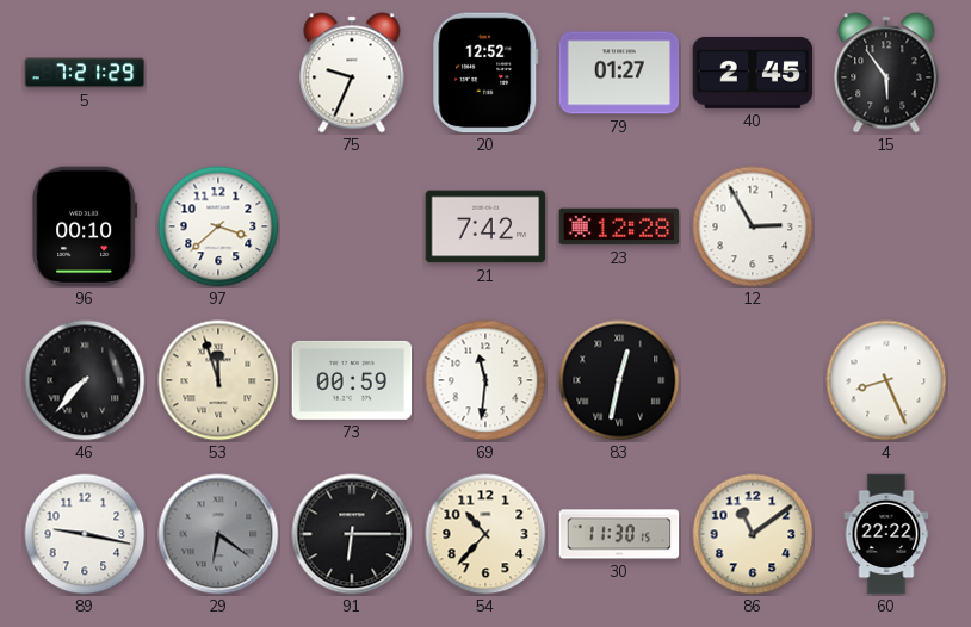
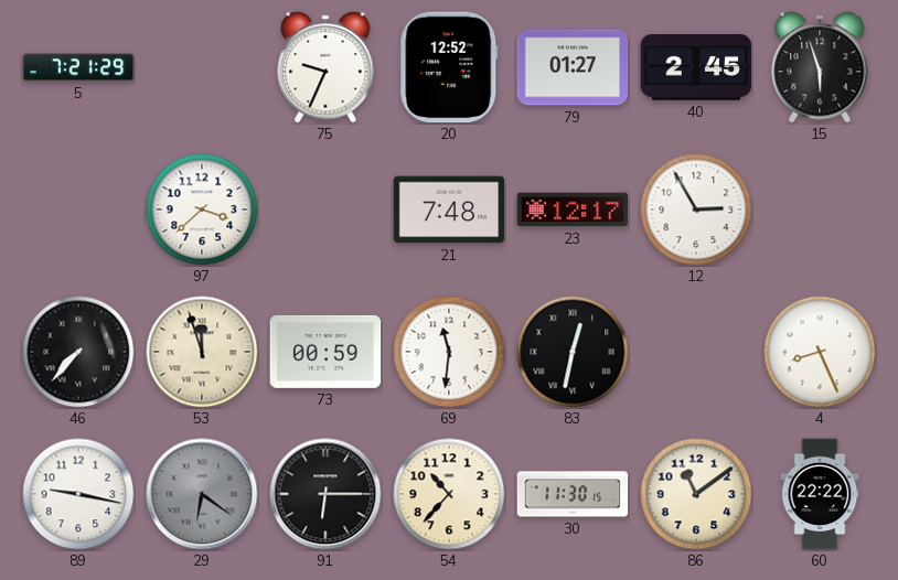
15: 5:54 -> 5:57 (820, 67)
96: 00:10 -> none (85, 226)
21: 7:42 -> 7:48 (449, 210)
23: 12:28 -> 12:17 (573, 210)
